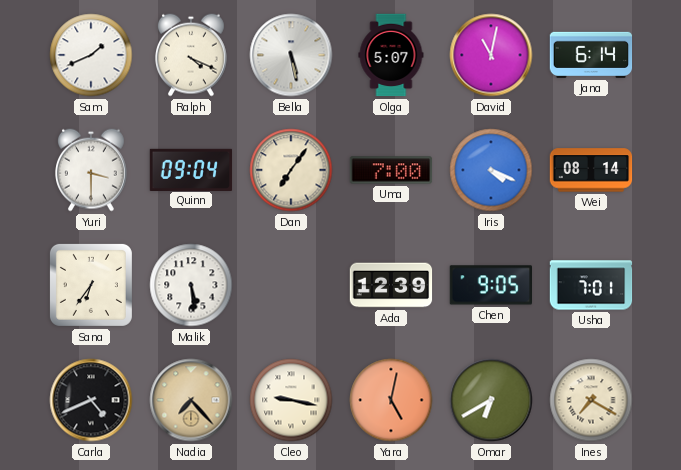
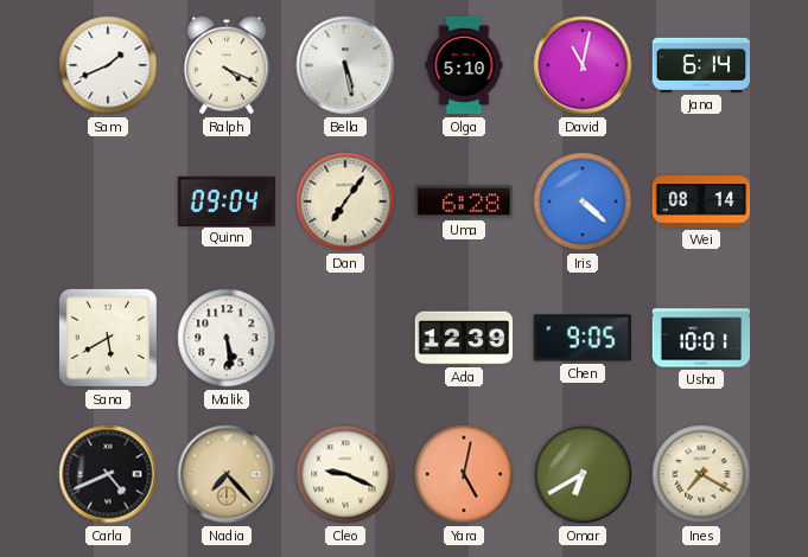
Olga: 5:07 -> 5:10 (464, 65)
Yuri: 3:30 -> none (92, 170)
Uma: 7:00 -> 6:28 (464, 201)
Iris: 4:19 -> 4:22 (583, 201)
Sana: 6:36 -> 5:40 (108, 338)
Usha: 7:01 -> 10:01 (701, 338)
Cleo: 9:17 -> 9:19 (345, 474)
